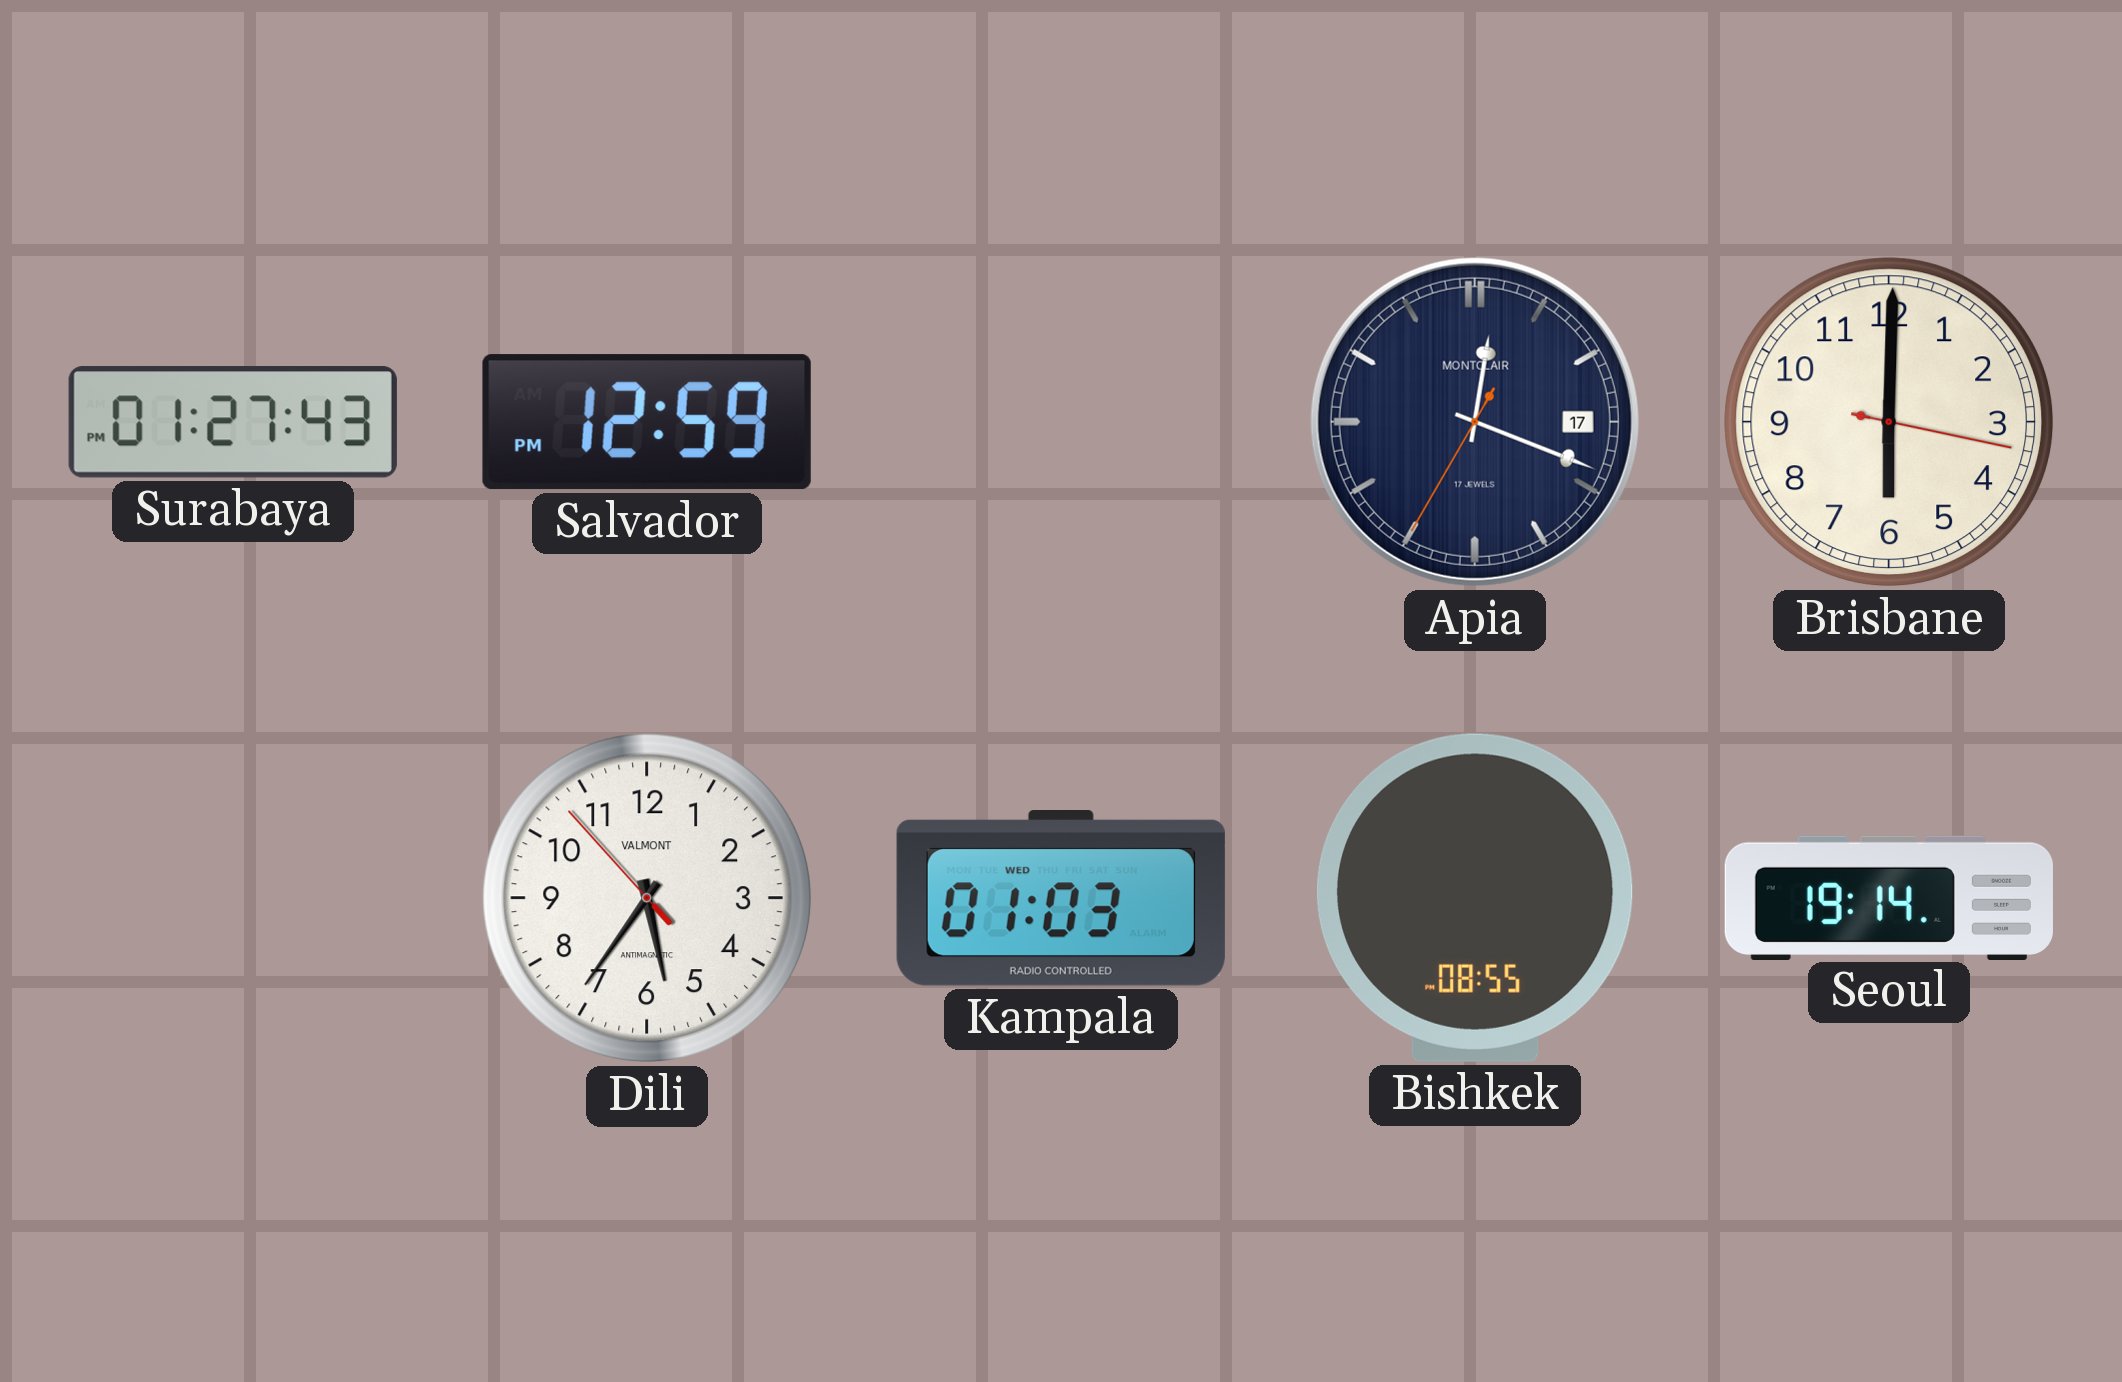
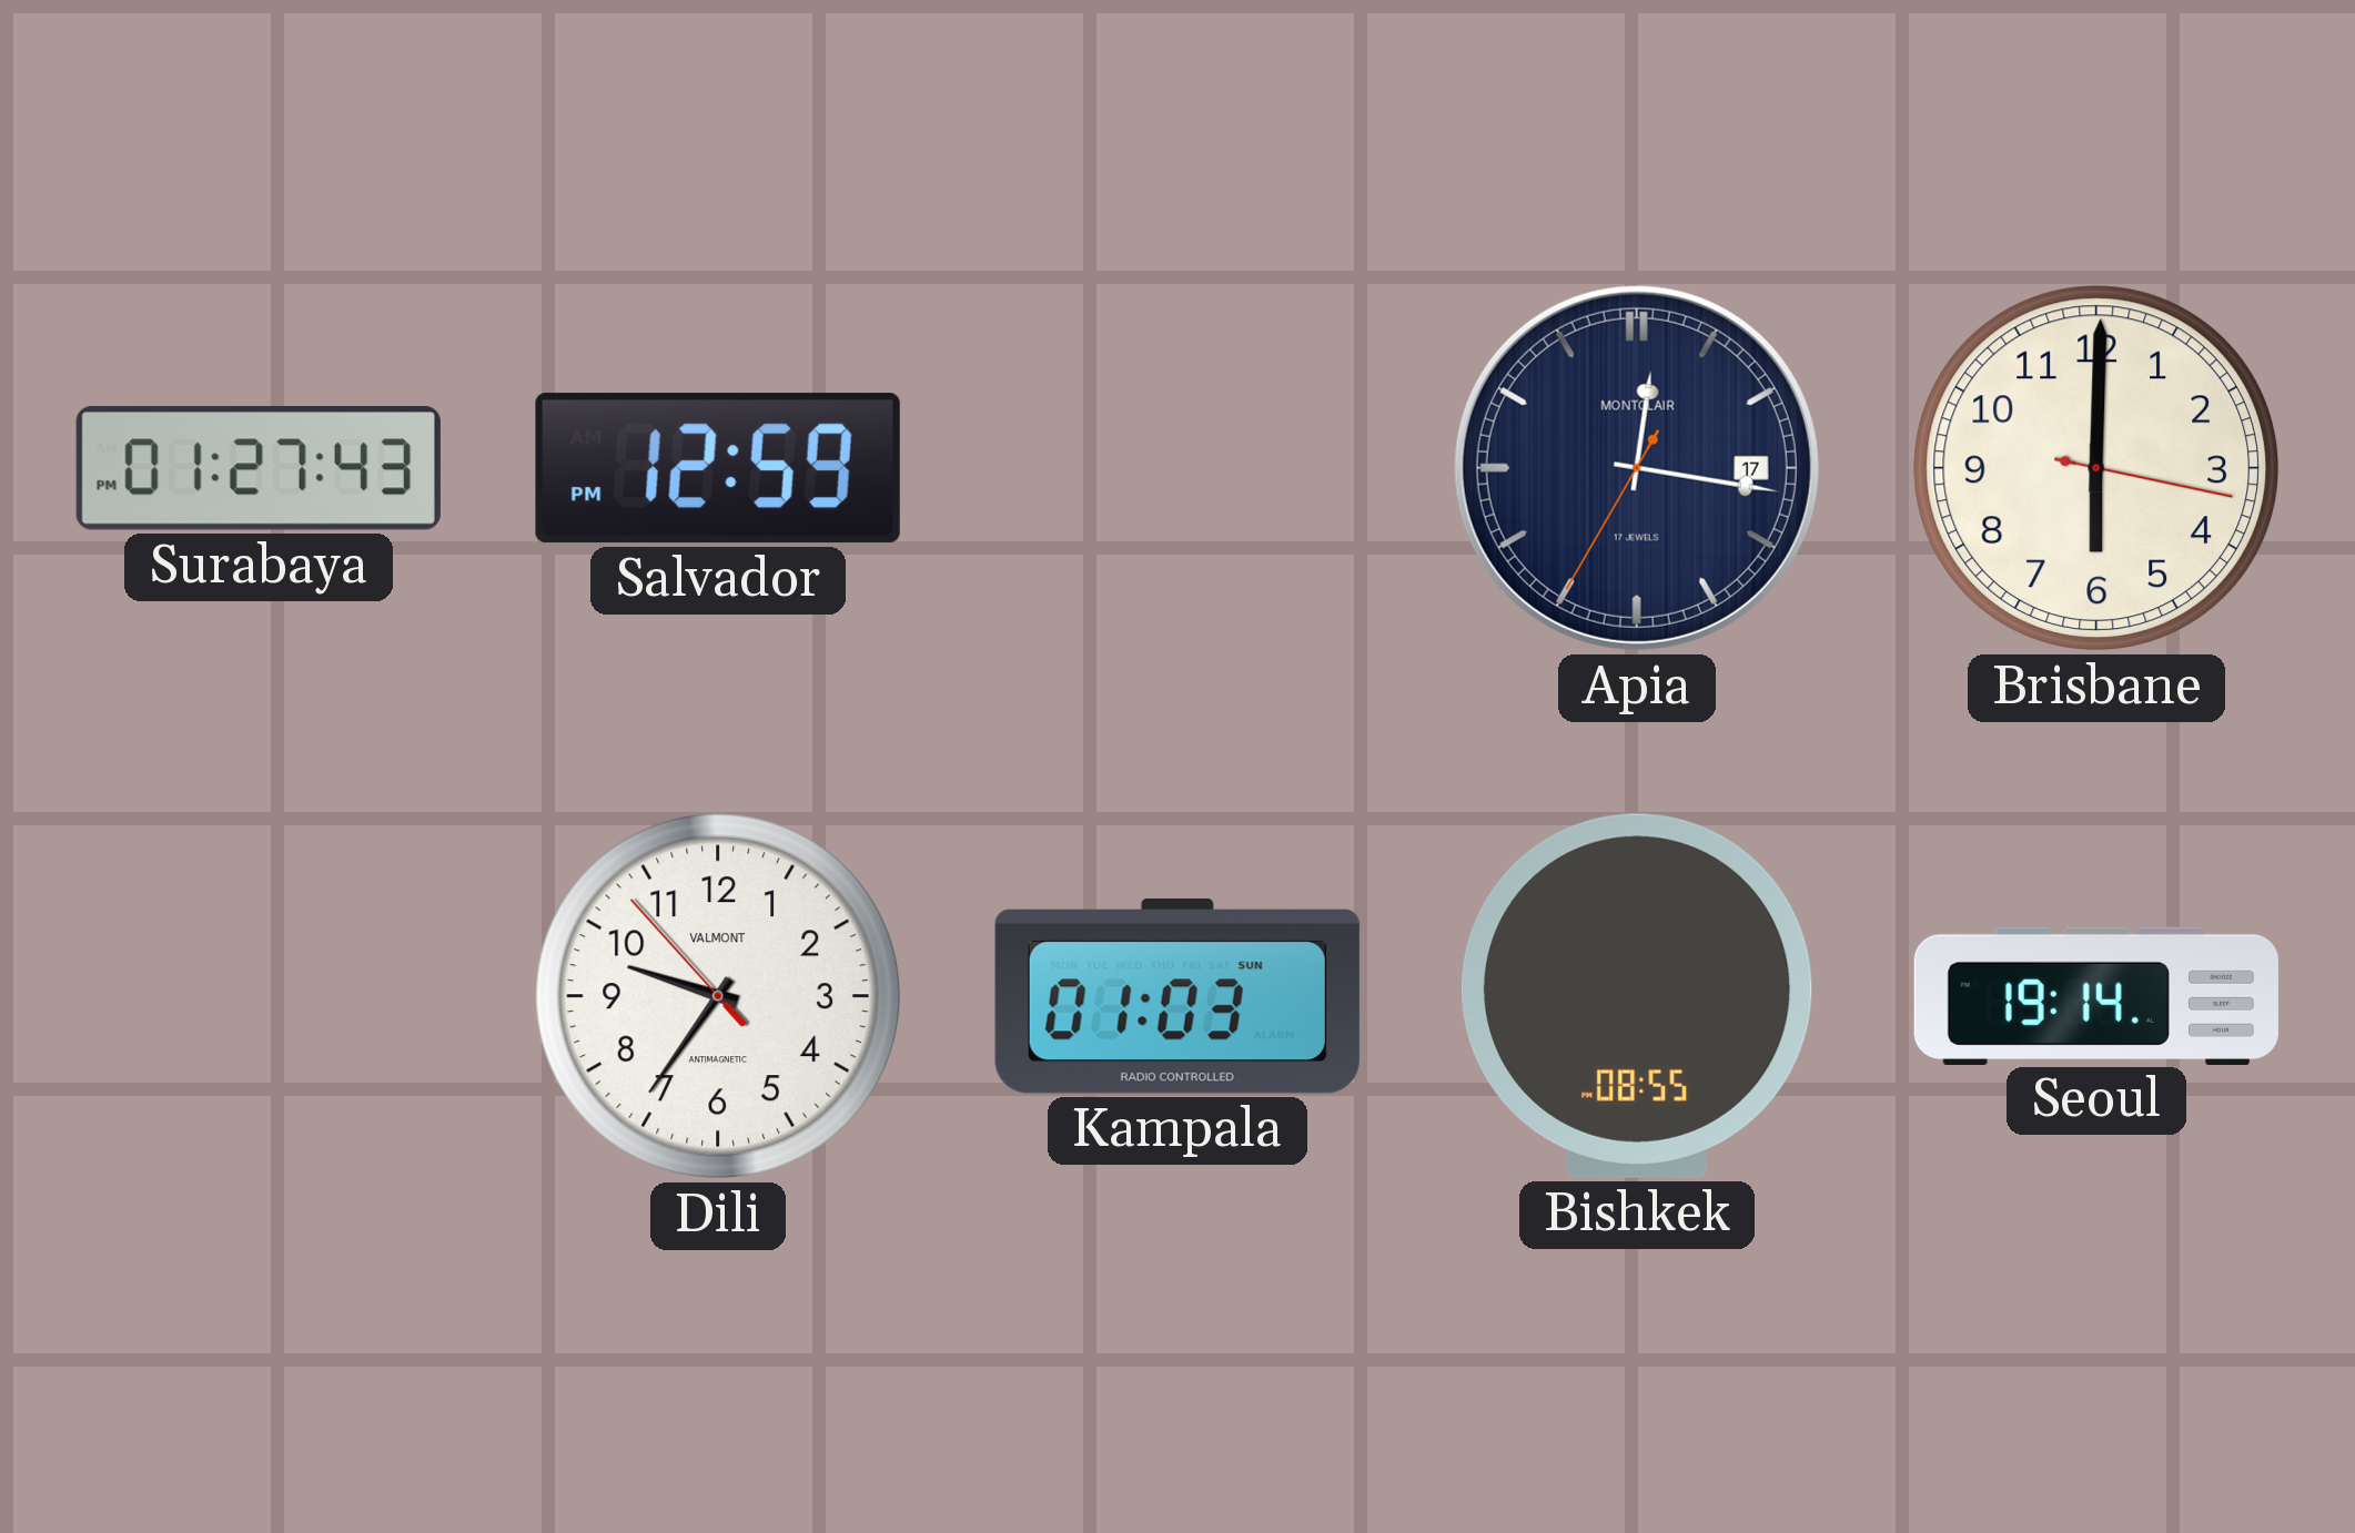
Apia: 12:18 -> 12:16 (1637, 468)
Dili: 5:35 -> 9:35 (718, 996)
Kampala date: WED -> SUN (1177, 997)
